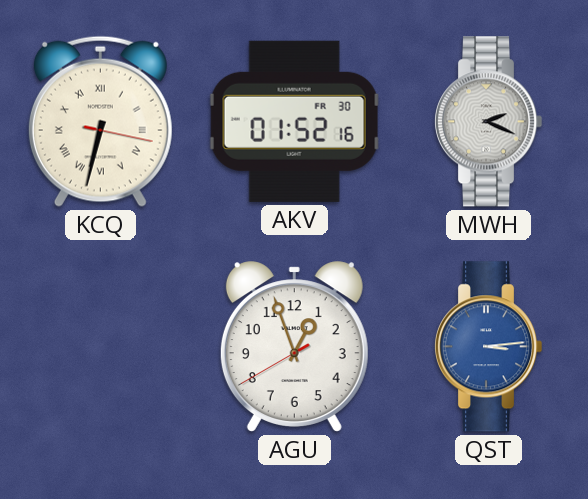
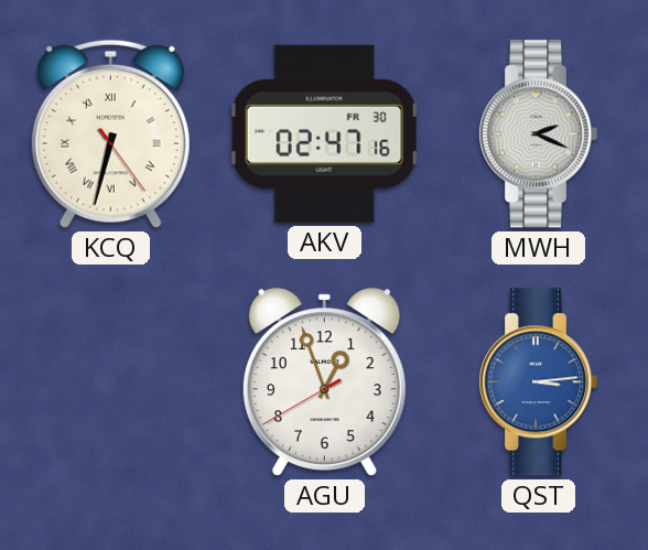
KCQ: 6:32:17 -> 6:32:24 (110, 133)
AKV: 01:52 -> 02:47 (324, 133)
